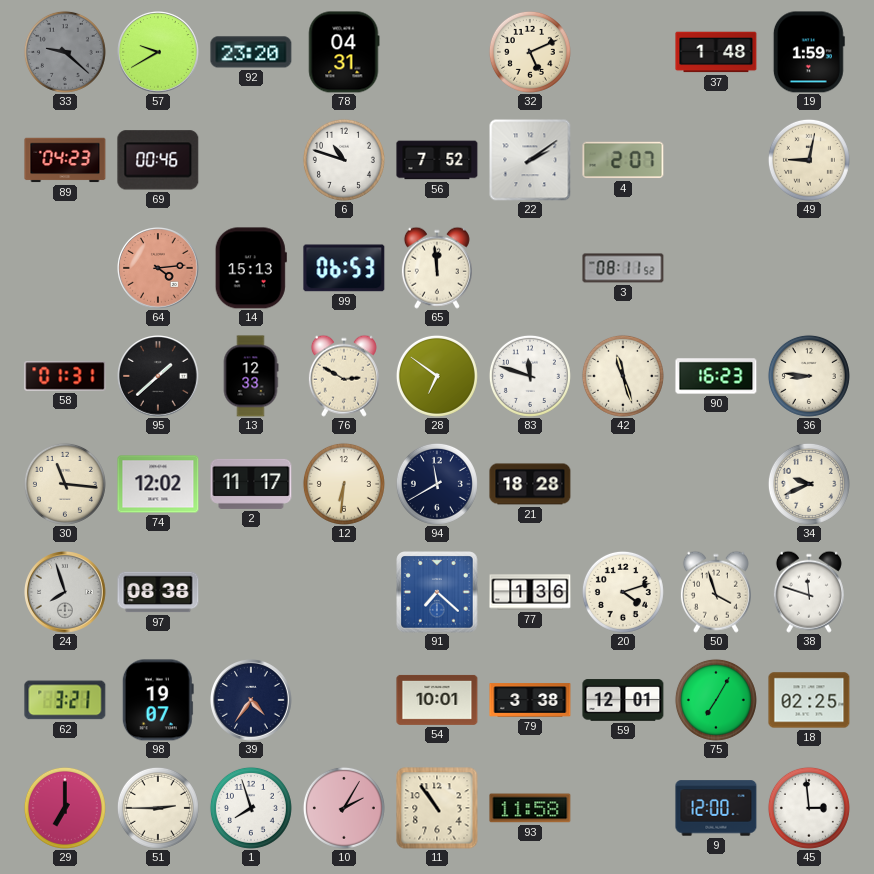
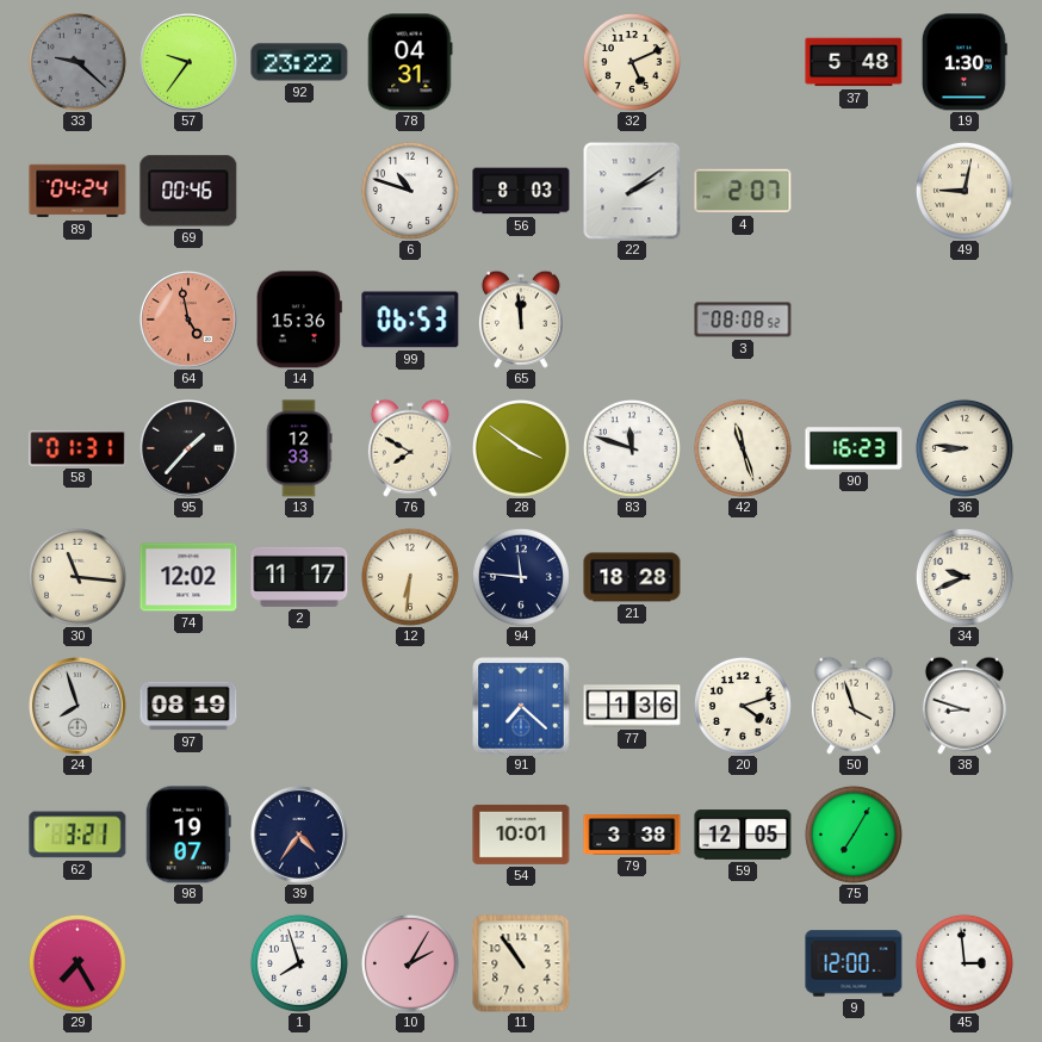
57: 9:40 -> 9:36 (190, 63)
92: 23:20 -> 23:22 (299, 62)
37: 1:48 -> 5:48 (854, 62)
19: 1:59 -> 1:30 (965, 62)
89: 04:23 -> 04:24 (77, 191)
56: 7:52 -> 8:03 (521, 191)
64: 4:14 -> 4:58 (190, 321)
14: 15:13 -> 15:36 (299, 320)
3: 08:11 -> 08:08 (743, 320)
95: 1:38 -> 1:37 (190, 449)
76: 2:50 -> 7:50 (410, 448)
28: 6:51 -> 3:51 (521, 448)
94: 11:40 -> 11:46 (521, 577)
97: 08:38 -> 08:19 (188, 706)
38: 11:48 -> 8:48 (965, 706)
59: 12:01 -> 12:05 (743, 835)
18: 02:25 -> none (809, 700)
29: 7:00 -> 7:25 (77, 963)
51: 2:45 -> none (158, 808)
93: 11:58 -> none (530, 808)
